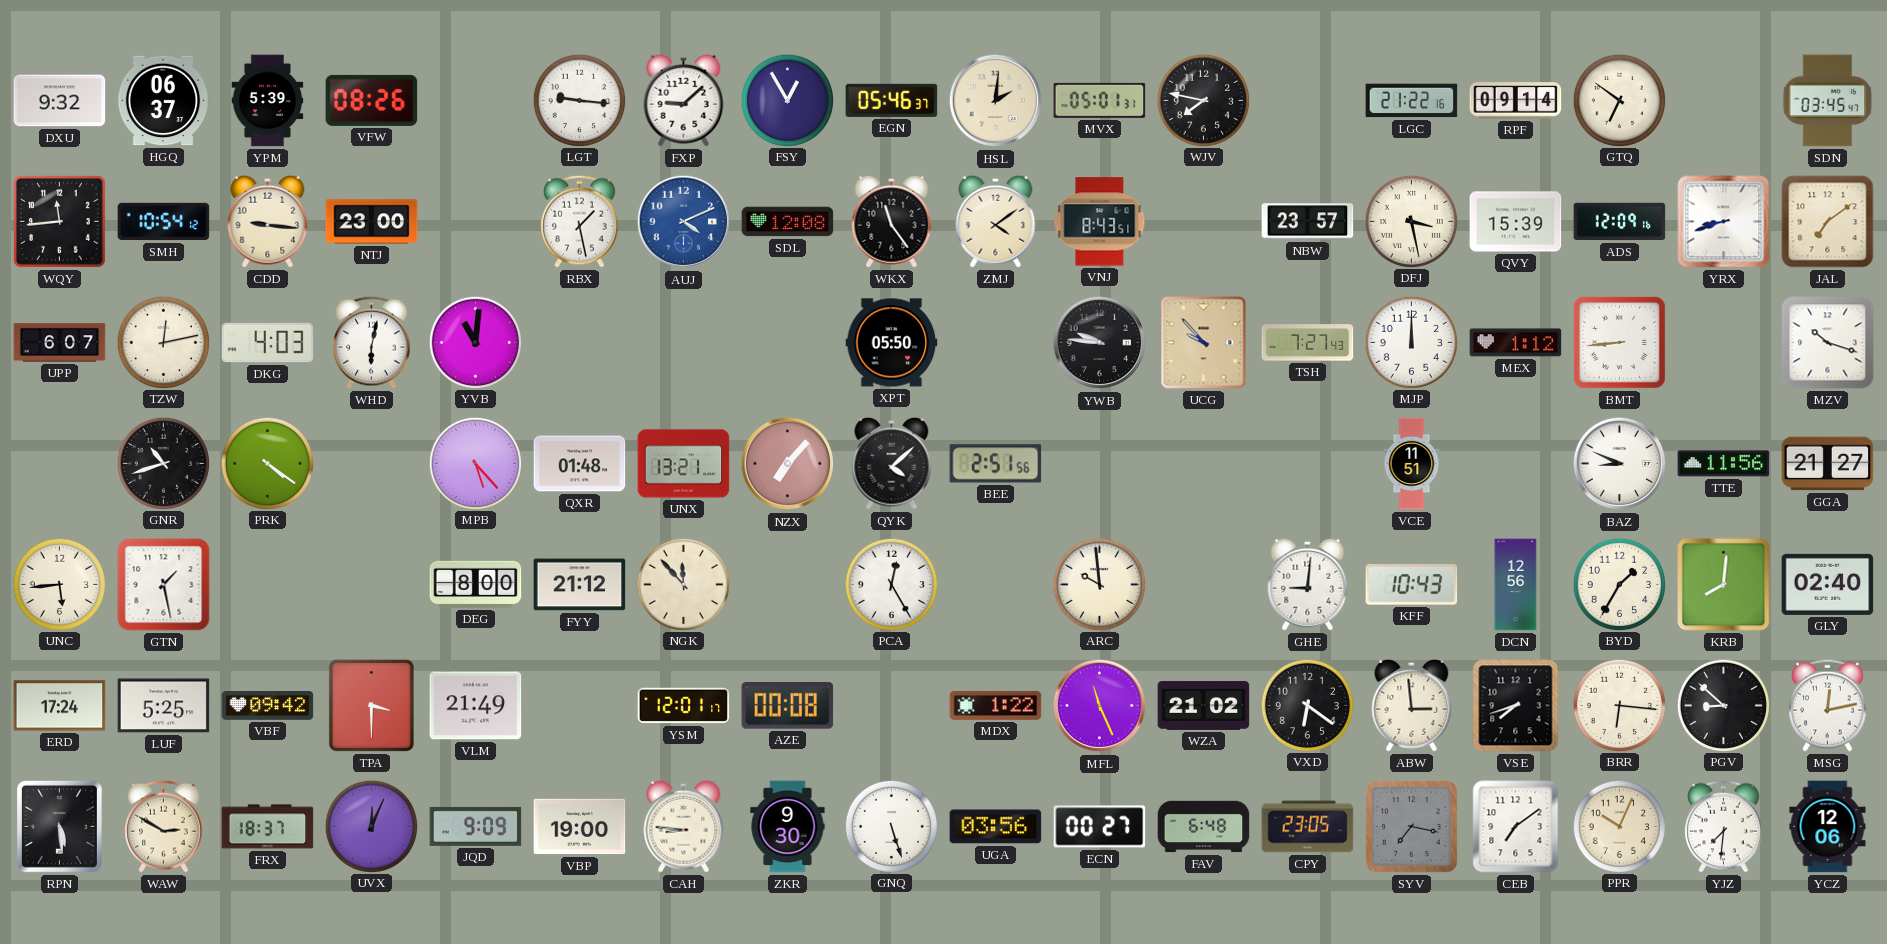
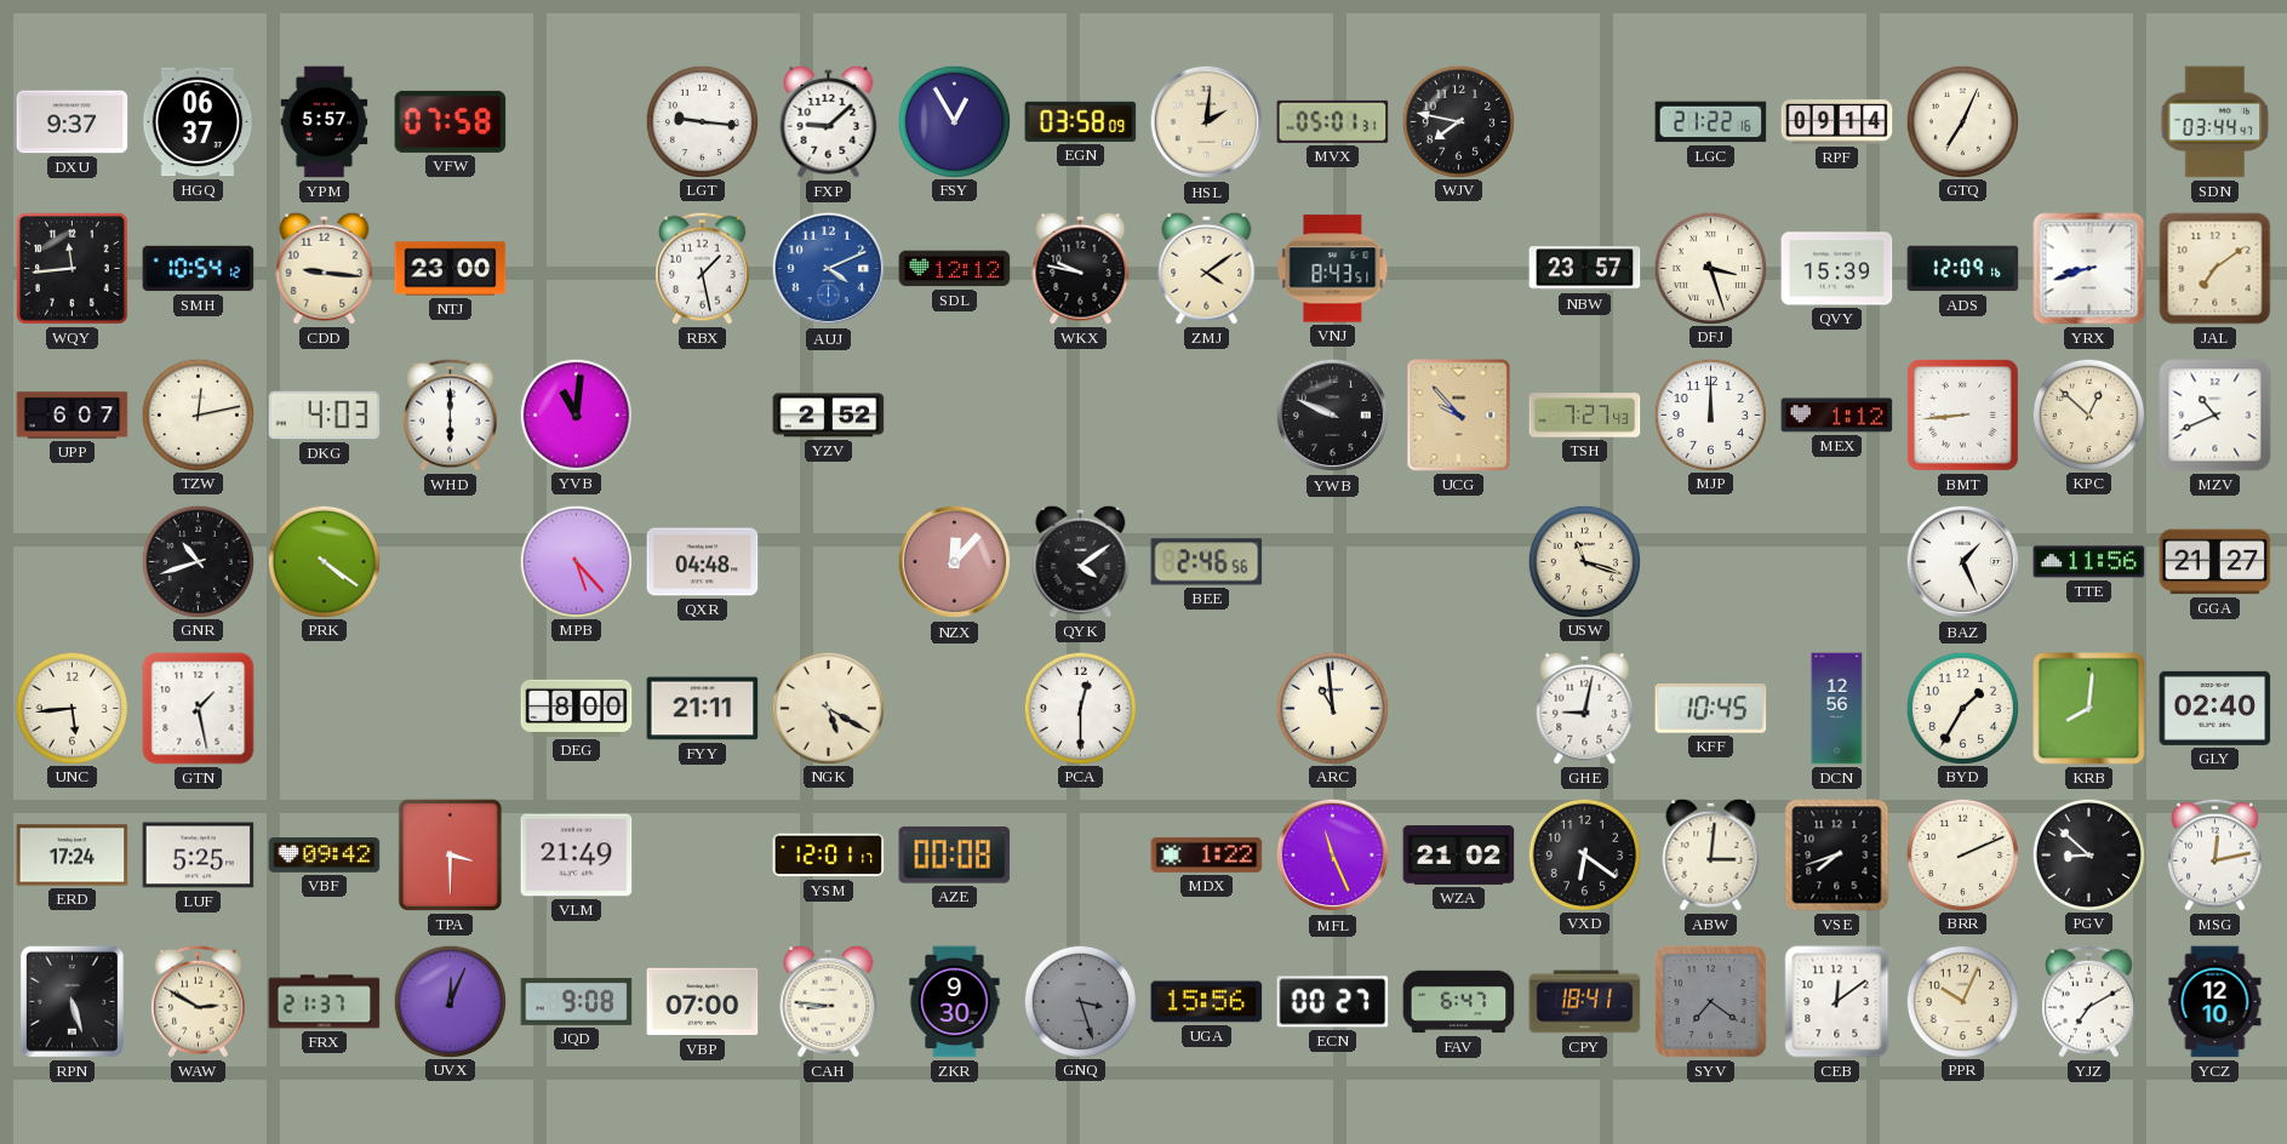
DXU: 9:32 -> 9:37 (73, 122)
YPM: 5:39 -> 5:57 (325, 122)
VFW: 08:26 -> 07:58 (451, 121)
EGN: 05:46 -> 03:58 (1081, 121)
GTQ: 6:51 -> 7:04 (1962, 121)
SDN: 03:45 -> 03:44 (2215, 122)
SDL: 12:08 -> 12:12 (955, 269)
WKX: 11:24 -> 9:47 (1081, 268)
DFJ: 3:28 -> 3:27 (1710, 268)
WHD: 6:02 -> 6:00 (451, 414)
YZV: none -> 2:52 (829, 416)
XPT: 05:50 -> none (892, 343)
YWB: 9:46 -> 9:49 (1333, 416)
KPC: none -> 12:52 (2088, 414)
MZV: 10:18 -> 10:41 (2215, 416)
QXR: 01:48 -> 04:48 (703, 562)
UNX: 13:21 -> none (684, 464)
NZX: 7:07 -> 12:07 (955, 562)
QYK: 4:08 -> 4:09 (1081, 561)
BEE: 2:51 -> 2:46 (1207, 562)
USW: none -> 11:18 (1584, 561)
VCE: 11:51 -> none (1412, 464)
BAZ: 8:49 -> 1:26 (1963, 562)
FYY: 21:12 -> 21:11 (703, 709)
NGK: 11:53 -> 5:20 (828, 708)
PCA: 12:25 -> 12:30 (1080, 708)
ARC: 9:59 -> 10:59 (1332, 708)
GHE: 9:01 -> 9:02 (1585, 708)
KFF: 10:43 -> 10:45 (1711, 709)
ABW: 2:59 -> 3:01 (1711, 854)
BRR: 6:16 -> 2:11 (1962, 854)
RPN: 5:29 -> 5:27 (72, 1001)
FRX: 18:37 -> 21:37 (325, 1002)
JQD: 9:09 -> 9:08 (577, 1001)
VBP: 19:00 -> 07:00 (703, 1002)
GNQ: 5:27 -> 3:27 (1080, 1001)
GNQ dial: white -> grey (1080, 1001)
UGA: 03:56 -> 15:56 (1207, 1002)
FAV: 6:48 -> 6:47 (1459, 1002)
CPY: 23:05 -> 18:41 (1585, 1002)
SYV: 7:17 -> 7:21 (1711, 1001)
CEB: 7:09 -> 12:09 (1837, 1002)
YJZ: 7:31 -> 7:10 (2089, 1001)
YCZ: 12:06 -> 12:10 (2215, 1002)
